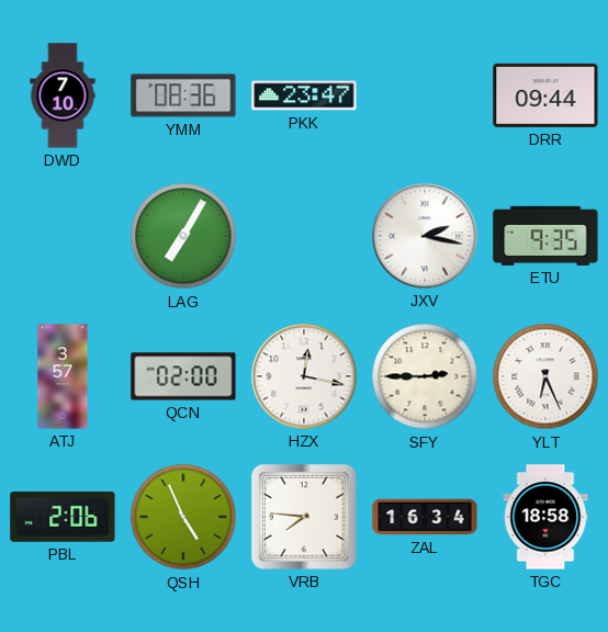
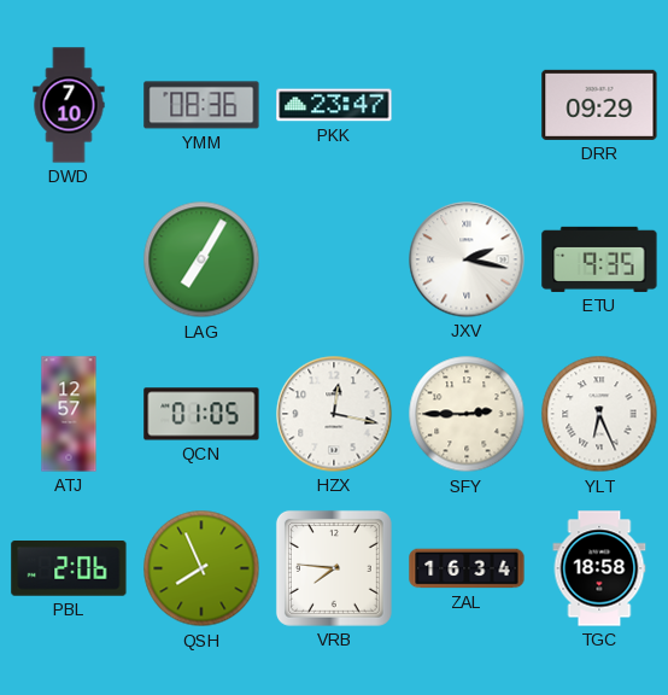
DRR: 09:44 -> 09:29 (599, 105)
ATJ: 3:57 -> 12:57 (69, 414)
QCN: 02:00 -> 01:05 (201, 414)
QSH: 4:56 -> 7:56 (201, 568)
